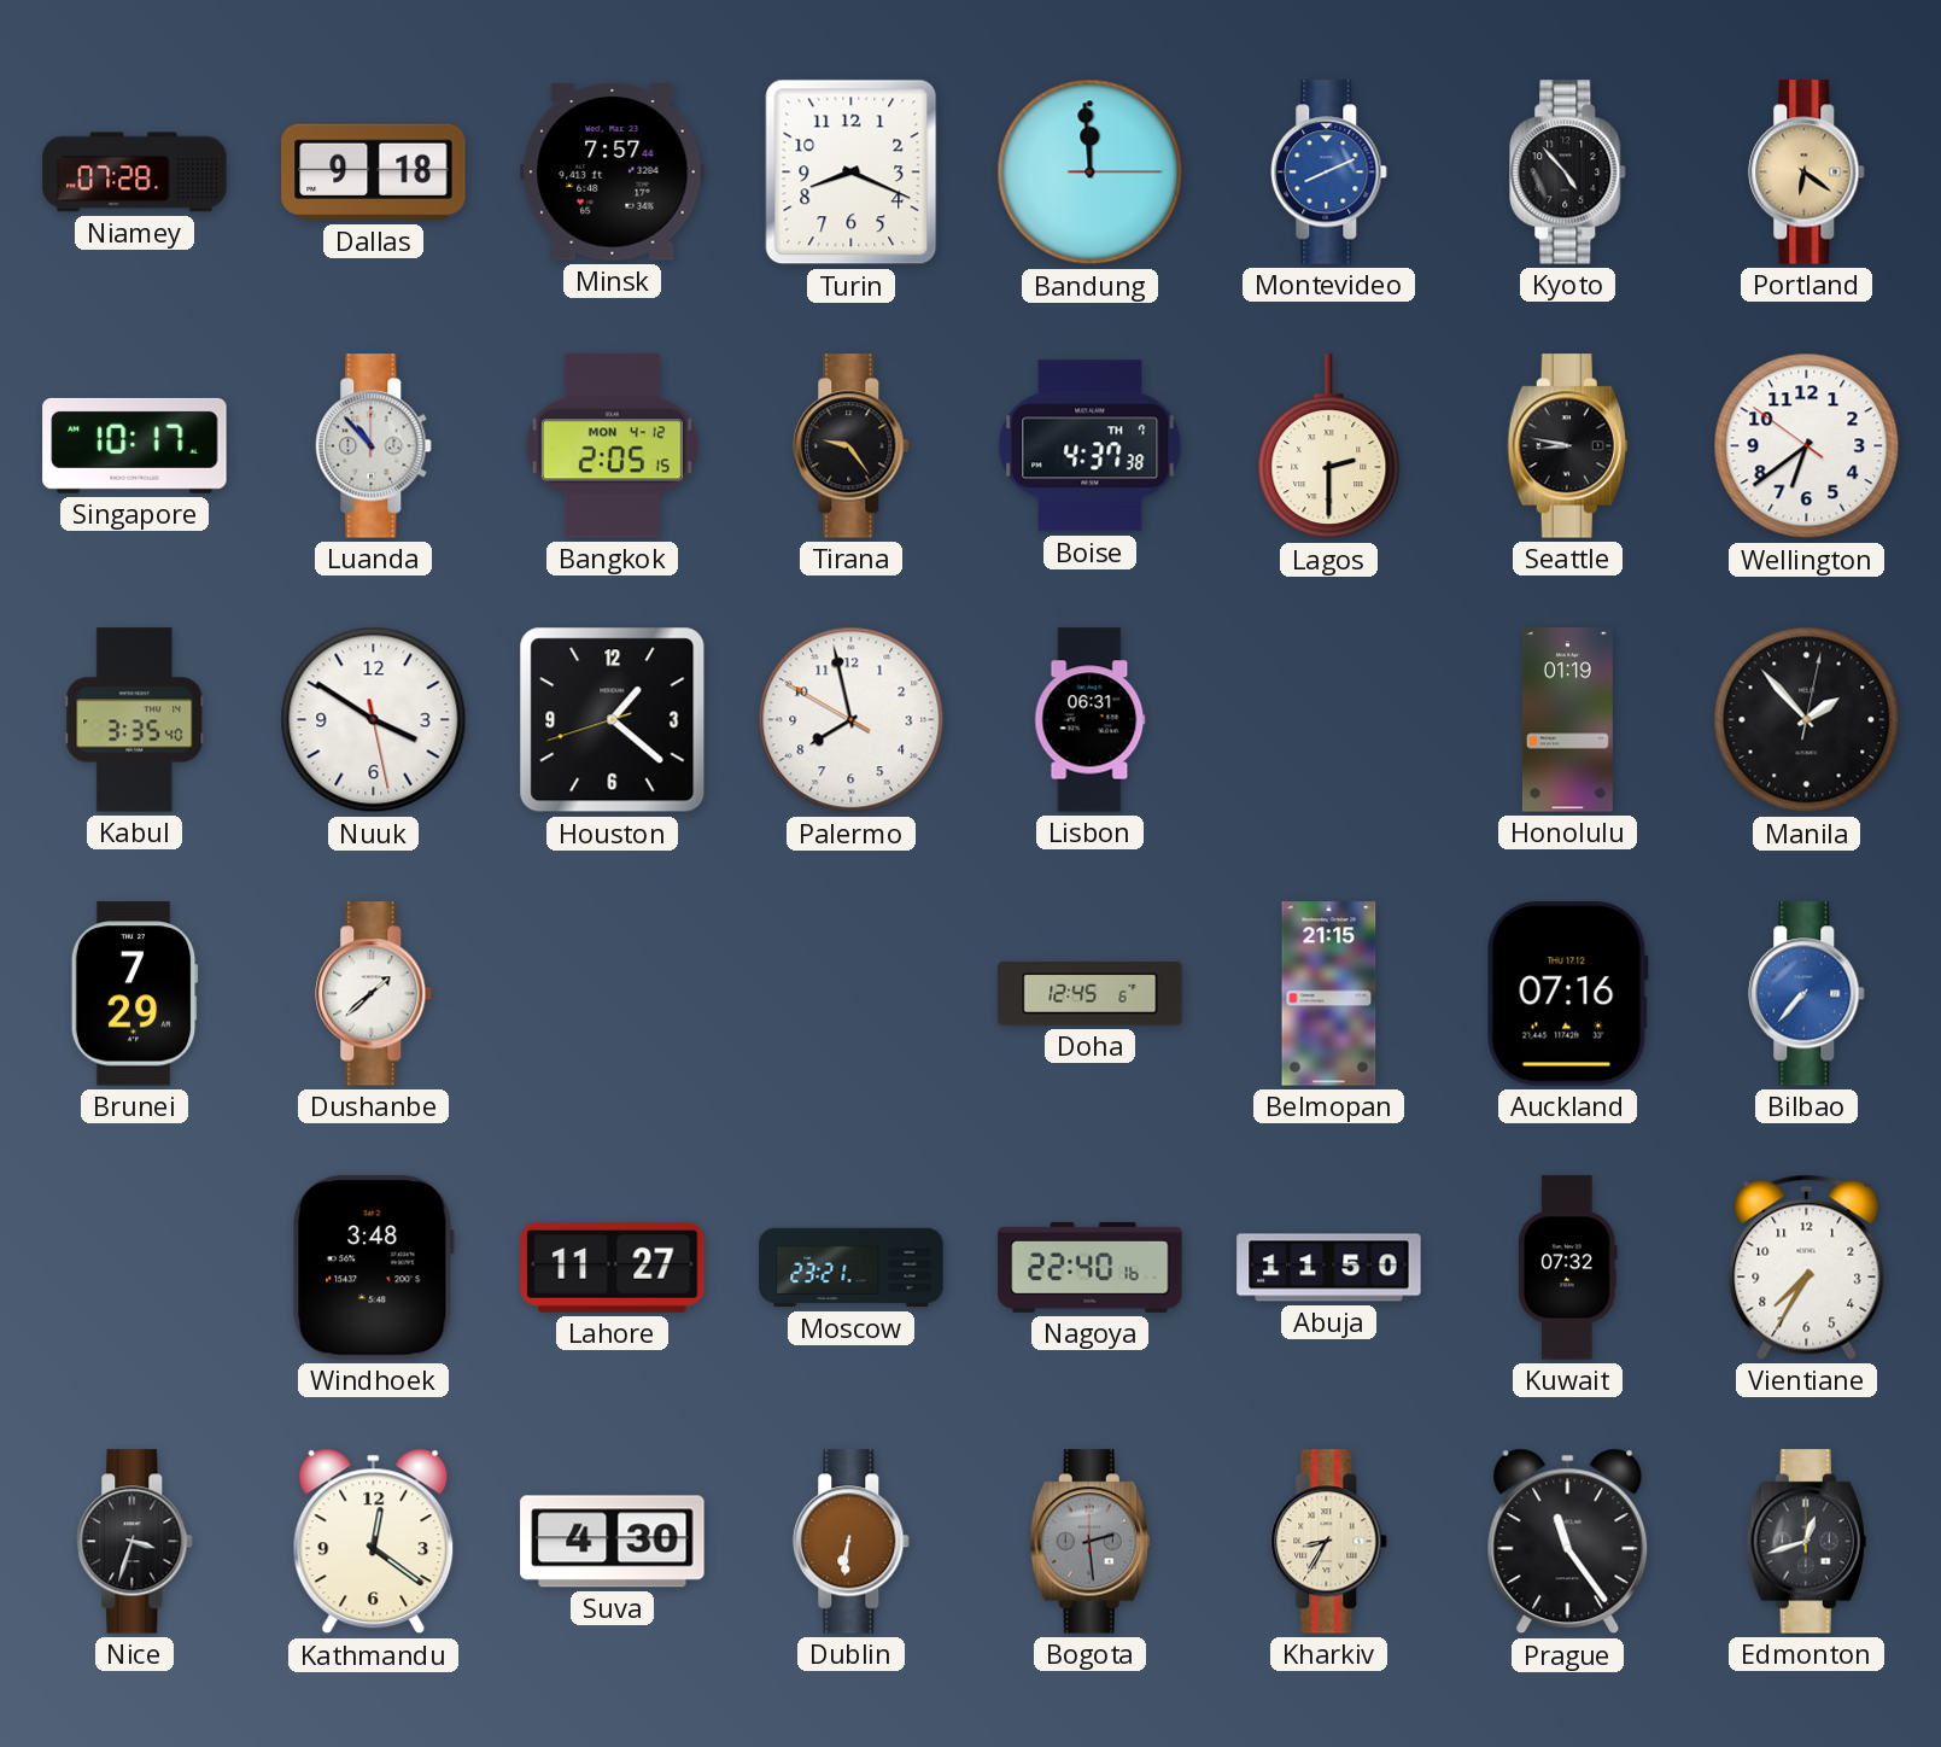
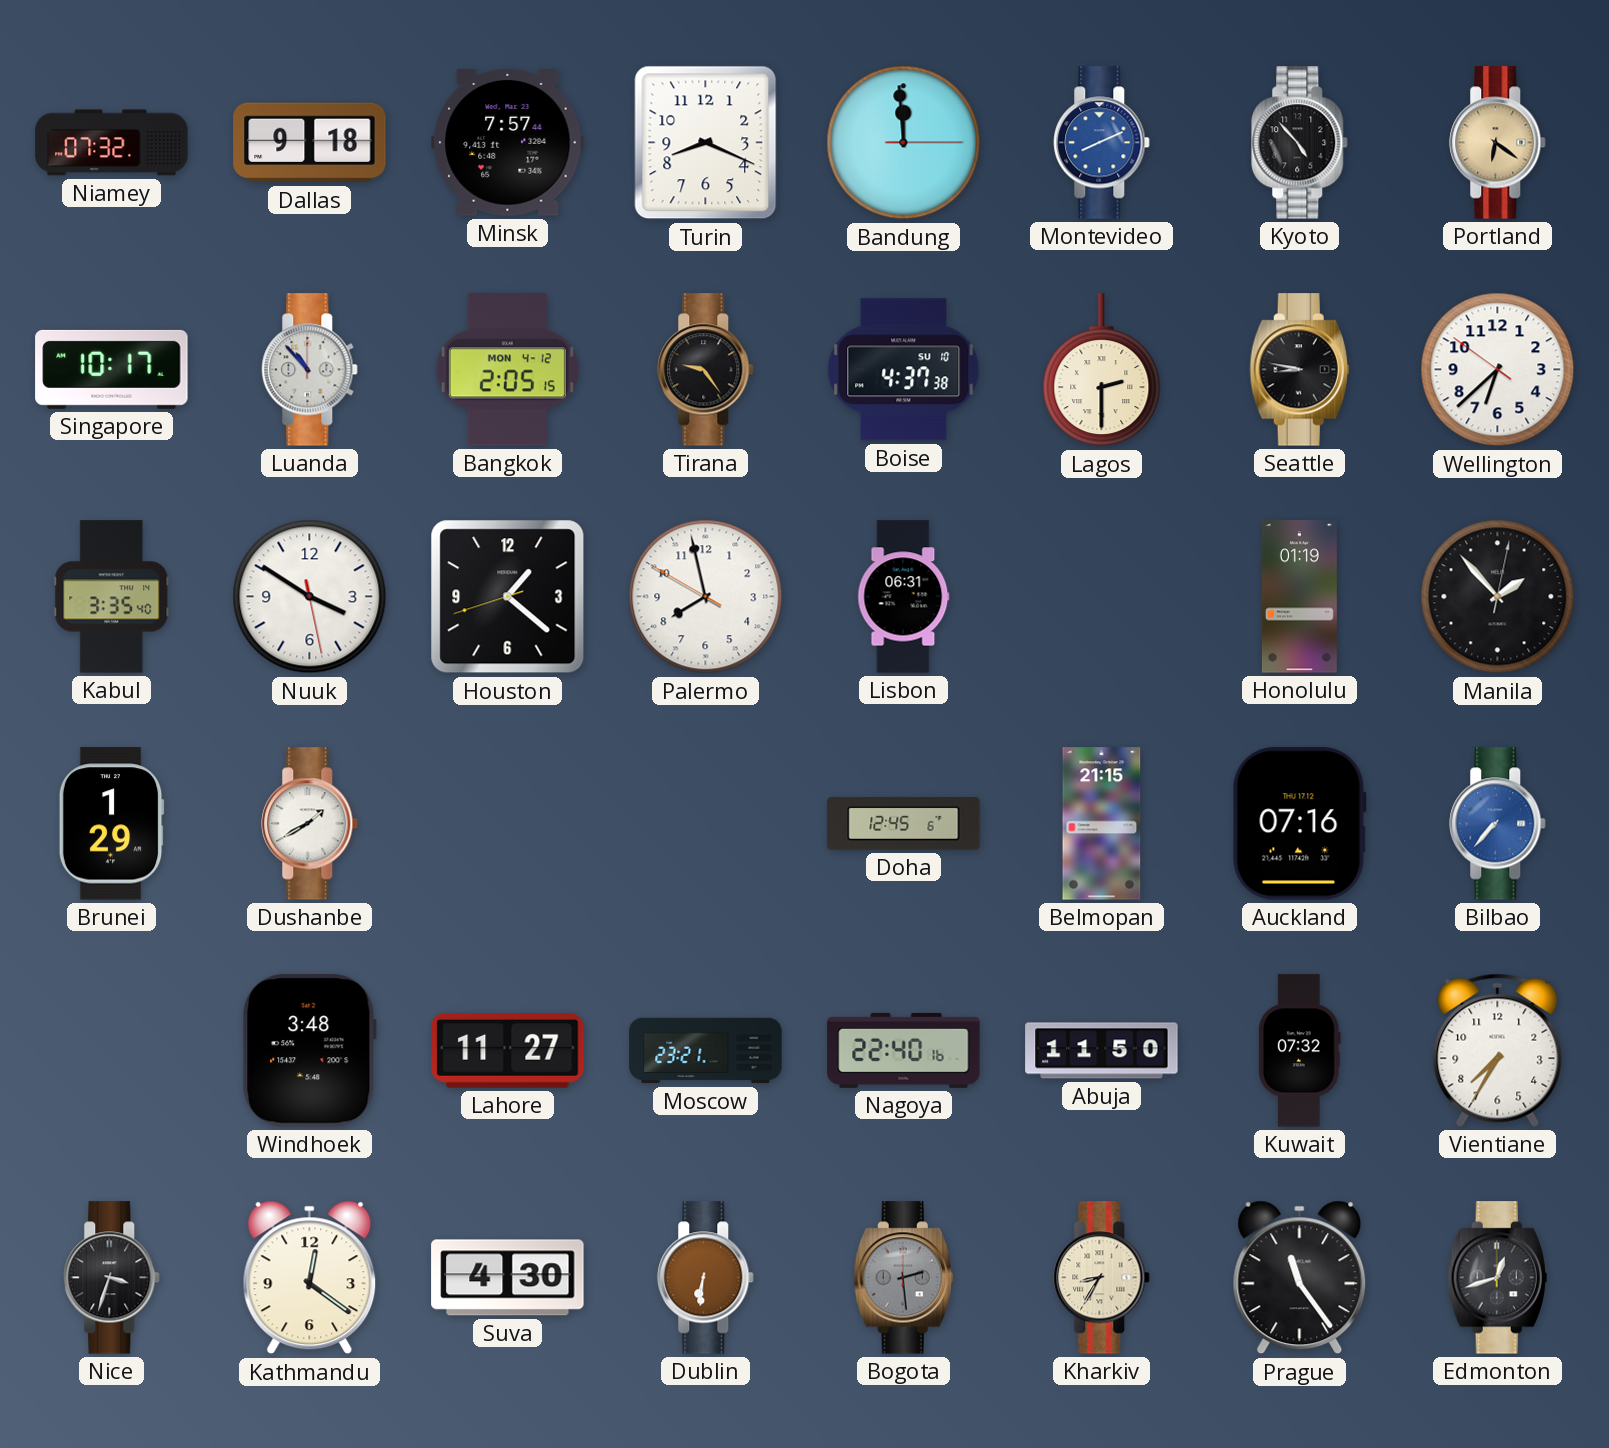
Niamey: 07:28 -> 07:32 (112, 143)
Boise date: TH 7 -> SU 10 (904, 370)
Wellington: 6:38 -> 6:37 (1498, 370)
Brunei: 7:29 -> 1:29 (111, 824)
Dushanbe: 1:38 -> 1:40 (310, 824)
